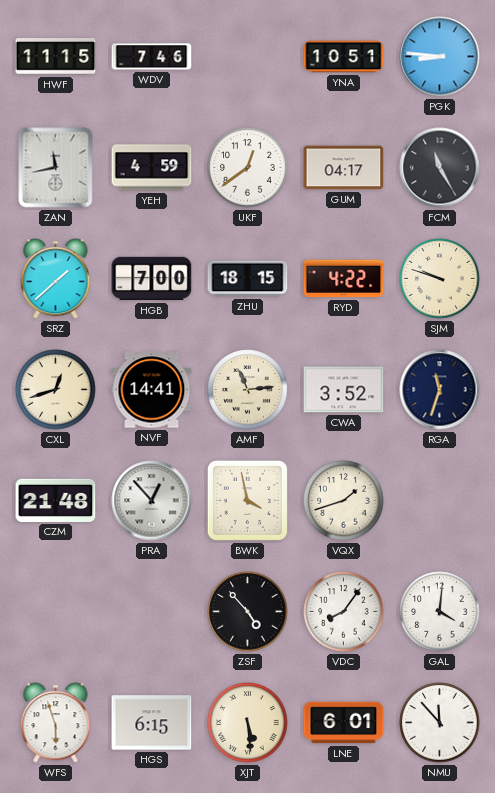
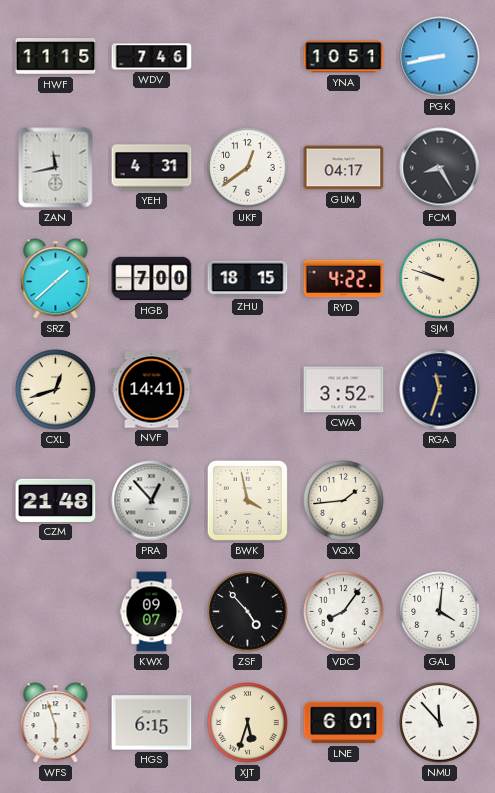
PGK: 8:46 -> 8:43 (440, 57)
YEH: 4:59 -> 4:31 (152, 168)
FCM: 11:25 -> 8:25 (440, 168)
AMF: 11:14 -> none (248, 390)
VQX: 1:42 -> 1:44 (344, 501)
KWX: none -> 09:07 (152, 612)
XJT: 5:29 -> 5:33 (248, 723)
